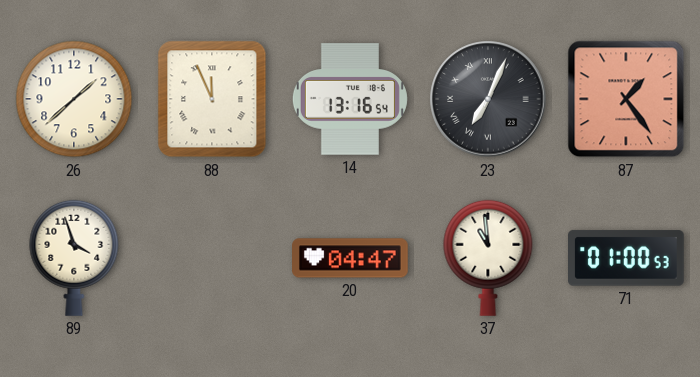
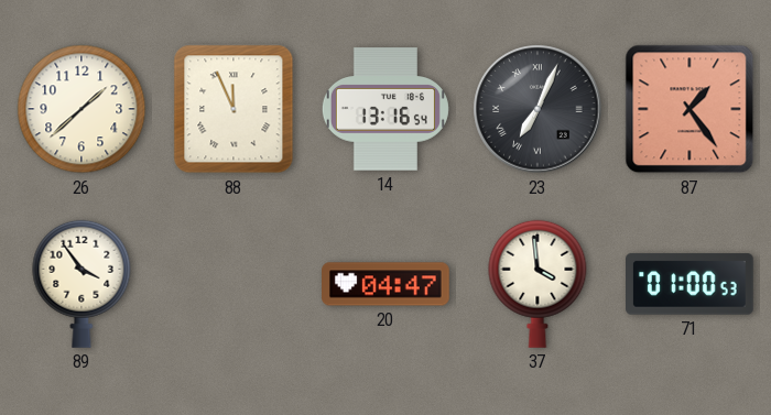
89: 3:57 -> 3:54 (82, 284)
37: 10:59 -> 3:59 (537, 284)
